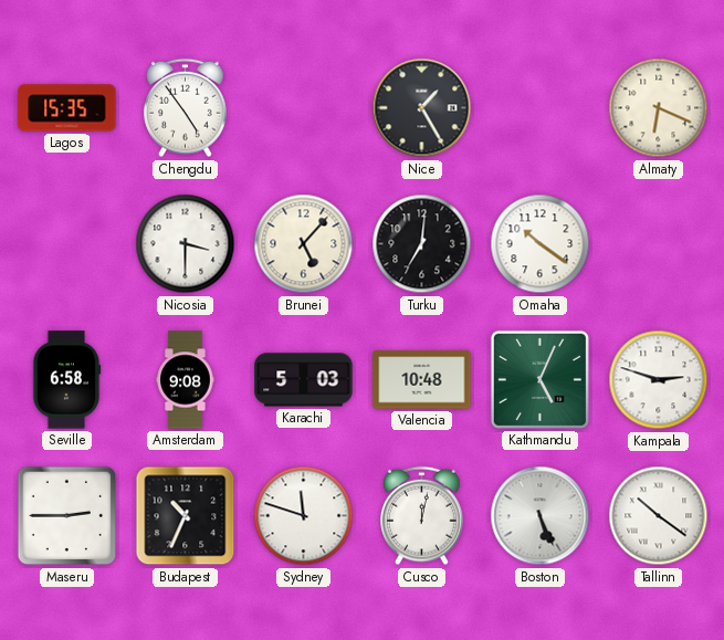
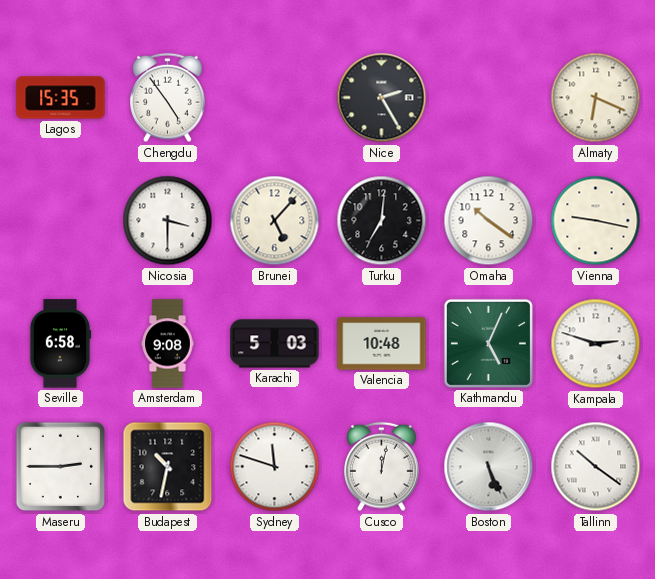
Nice: 1:25 -> 2:25 (382, 98)
Vienna: none -> 9:17 (596, 221)
Budapest: 10:34 -> 10:32 (168, 467)
